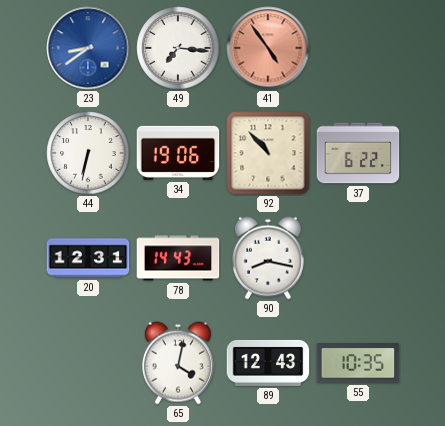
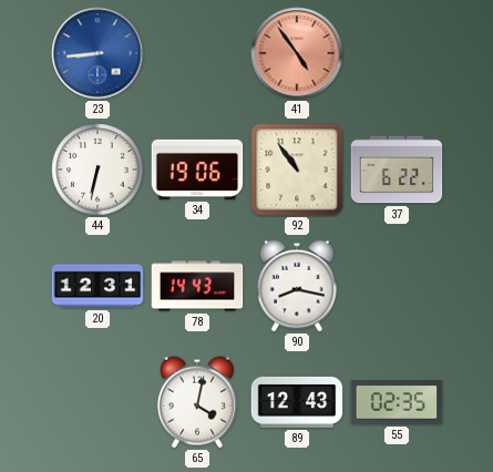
23: 8:39 -> 8:44 (97, 53)
49: 7:16 -> none (178, 48)
92: 10:53 -> 10:54 (297, 170)
55: 10:35 -> 02:35 (397, 402)
